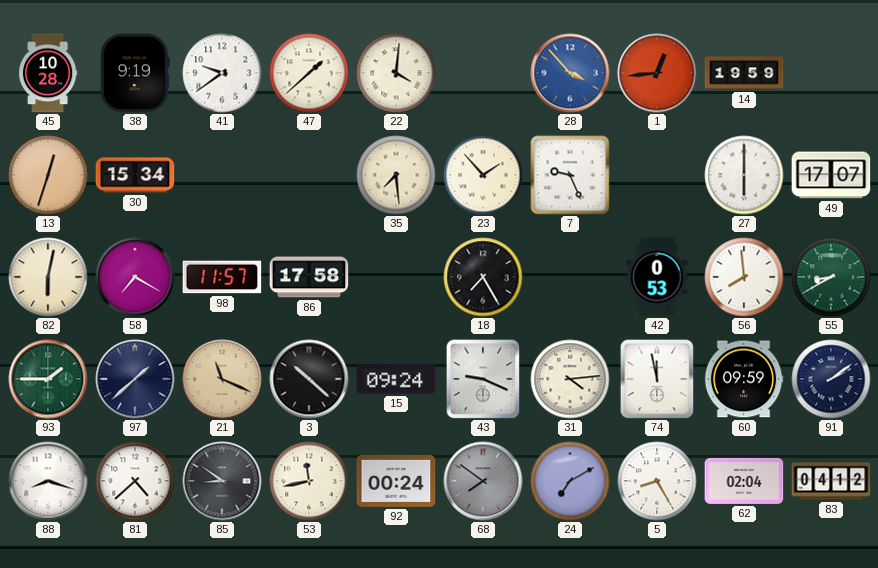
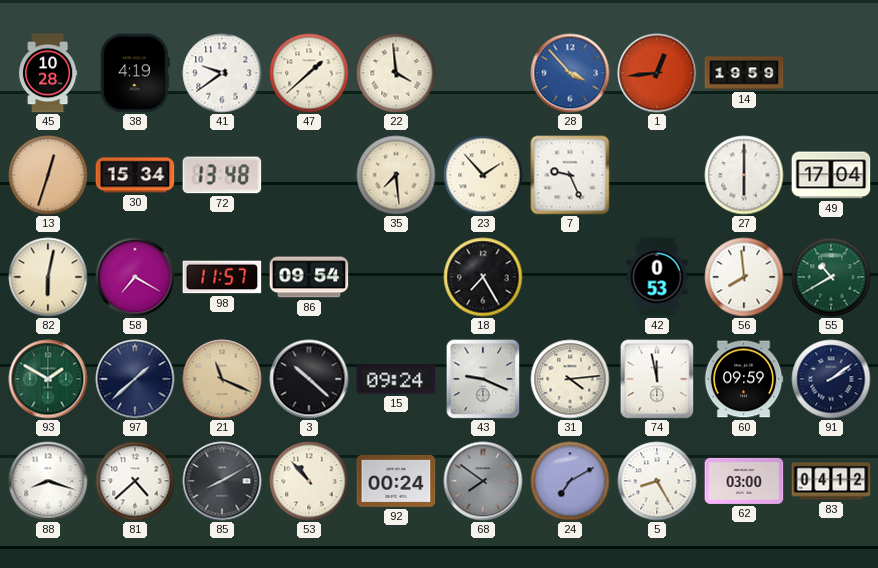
38: 9:19 -> 4:19 (135, 73)
22: 4:01 -> 3:59 (396, 73)
72: none -> 13:48 (222, 175)
49: 17:07 -> 17:04 (831, 175)
86: 17:58 -> 09:54 (309, 277)
55: 8:40 -> 10:40 (831, 277)
93: 1:45 -> 1:50 (48, 379)
85: 8:51 -> 8:10 (222, 481)
53: 11:43 -> 10:53 (309, 481)
62: 02:04 -> 03:00 (744, 481)
